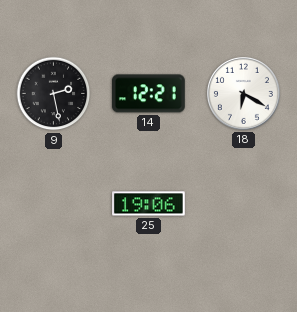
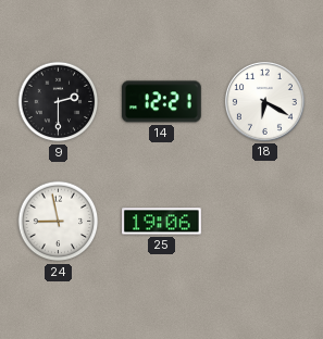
9: 2:28 -> 2:30 (59, 102)
24: none -> 8:58 (59, 222)
